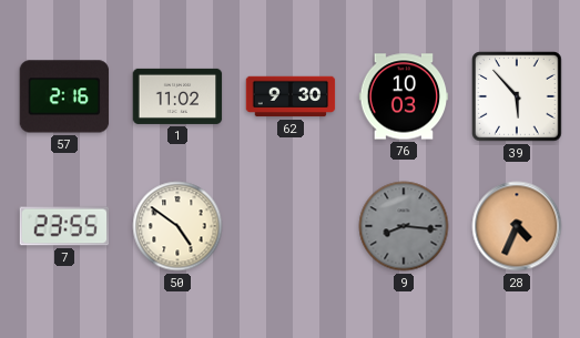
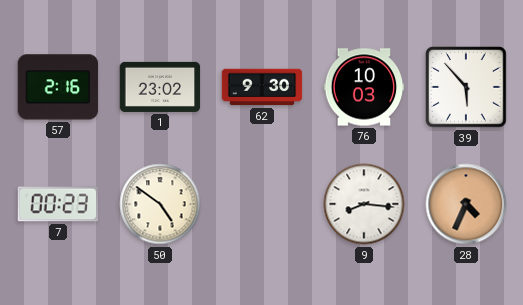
1: 11:02 -> 23:02 (160, 87)
7: 23:55 -> 00:23 (58, 204)
9 dial: grey -> white (364, 204)
